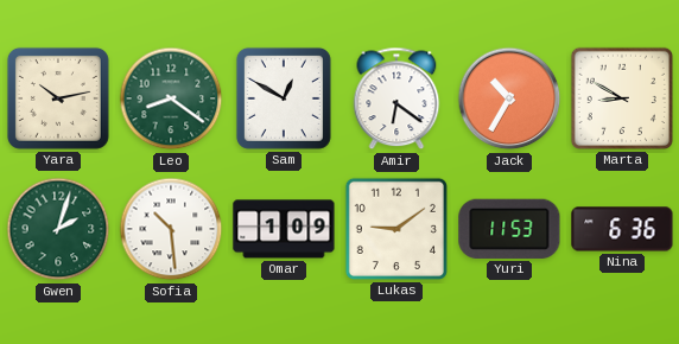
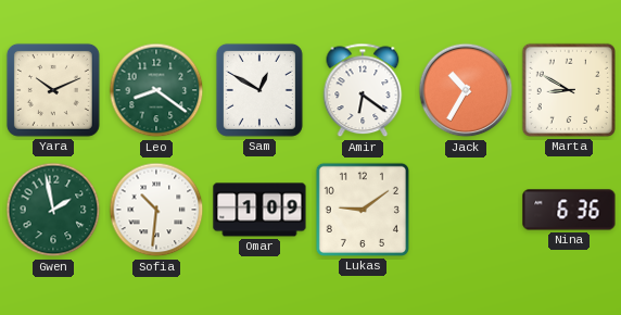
Yara: 10:13 -> 10:11 (53, 90)
Gwen: 2:03 -> 1:58 (53, 210)
Sofia: 10:29 -> 10:31 (156, 210)
Yuri: 11:53 -> none (509, 229)
